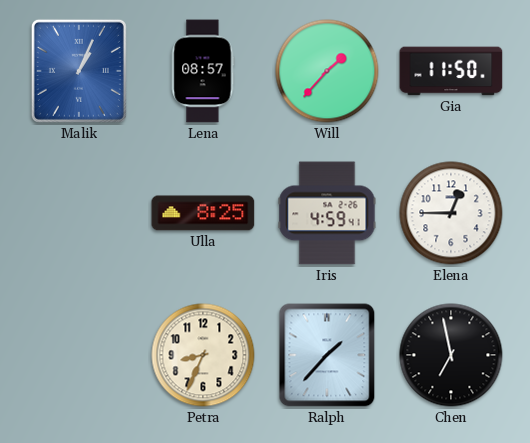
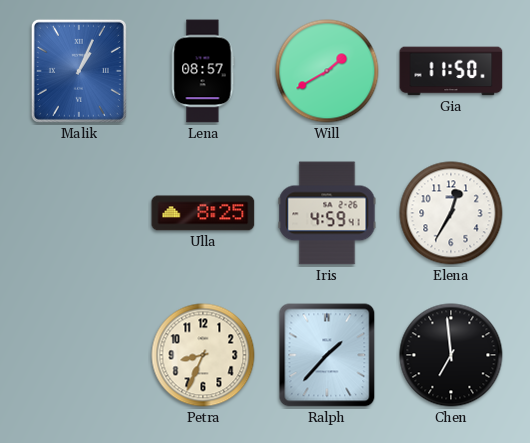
Will: 1:37 -> 1:40 (327, 71)
Elena: 12:45 -> 12:35 (451, 213)
Chen: 6:58 -> 6:59 (451, 355)
